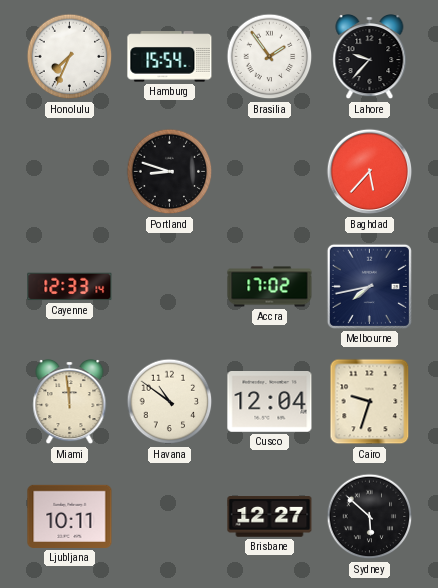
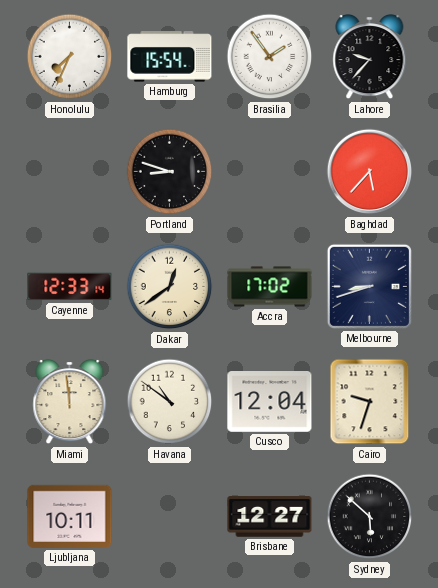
Dakar: none -> 12:39 (170, 287)
Melbourne: 7:43 -> 8:42 (369, 286)
